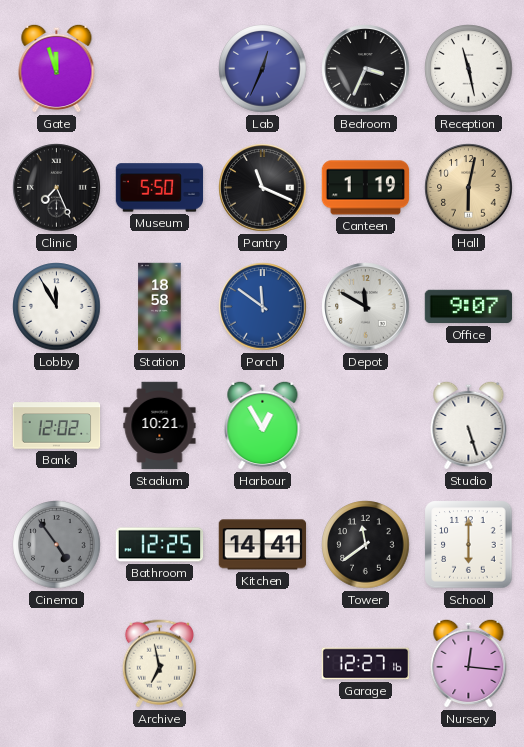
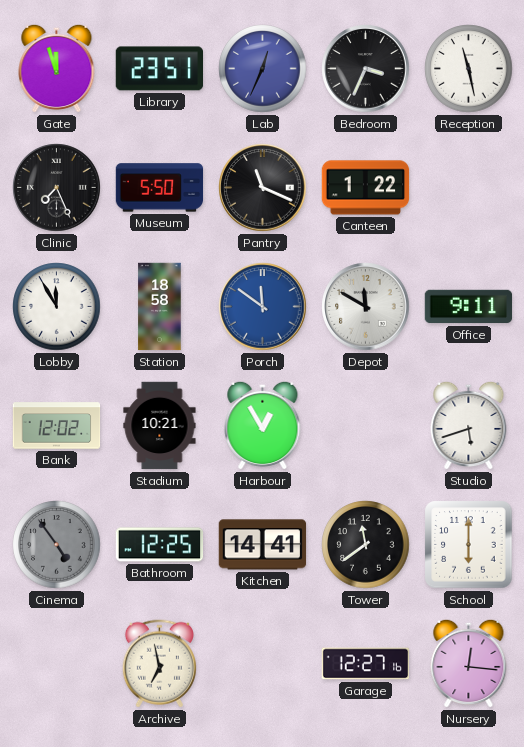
Library: none -> 23:51 (159, 69)
Canteen: 1:19 -> 1:22 (366, 188)
Hall: 6:02 -> none (469, 188)
Office: 9:07 -> 9:11 (469, 307)
Studio: 5:27 -> 5:42 (469, 425)
